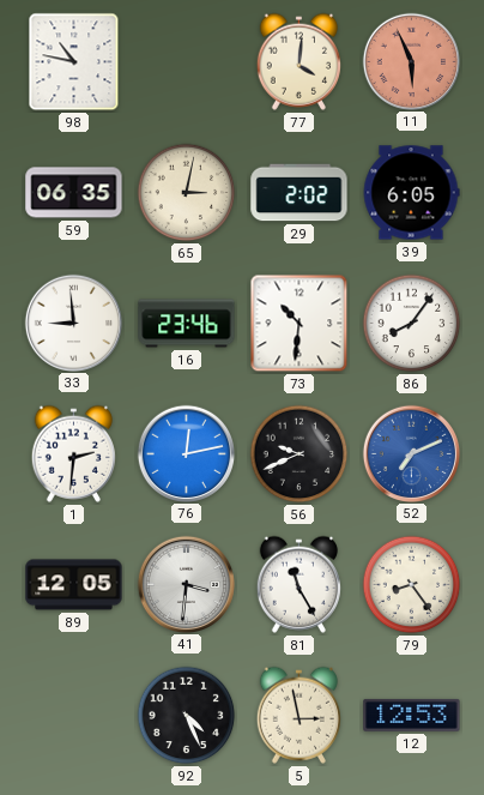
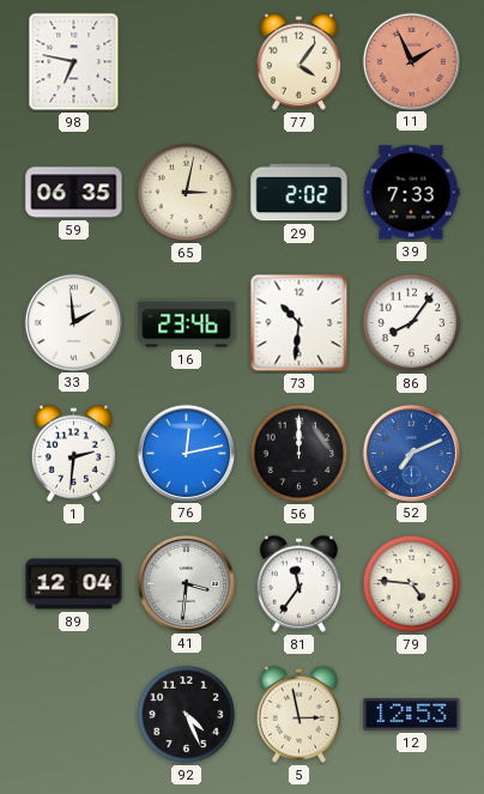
98: 10:47 -> 6:47 (74, 62)
77: 4:01 -> 4:06 (298, 61)
11: 5:56 -> 1:56 (411, 61)
39: 6:05 -> 7:33 (411, 193)
33: 8:59 -> 1:59 (73, 322)
56: 9:41 -> 12:00 (300, 454)
89: 12:05 -> 12:04 (74, 584)
81: 11:25 -> 11:36 (298, 583)
79: 8:24 -> 4:46 (412, 584)
